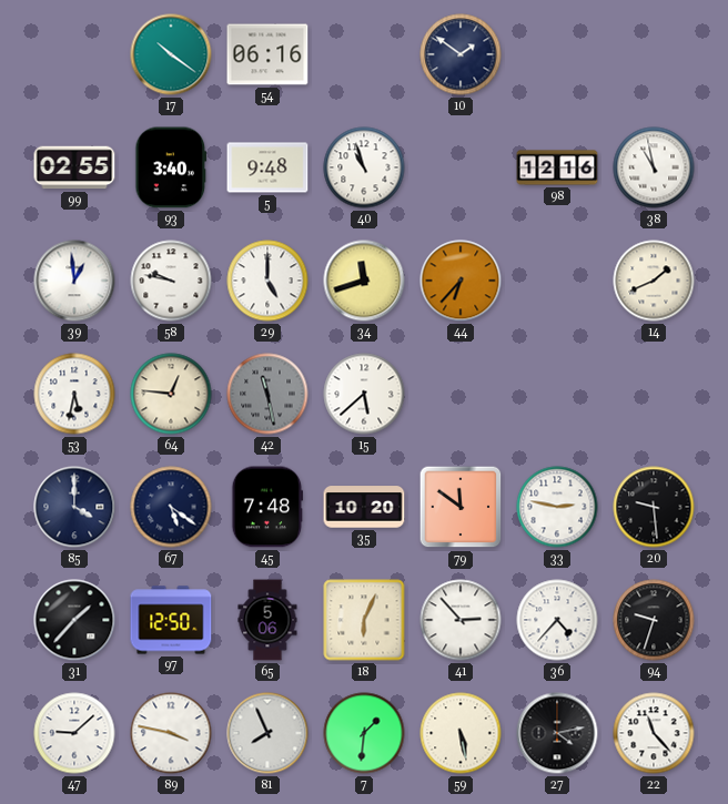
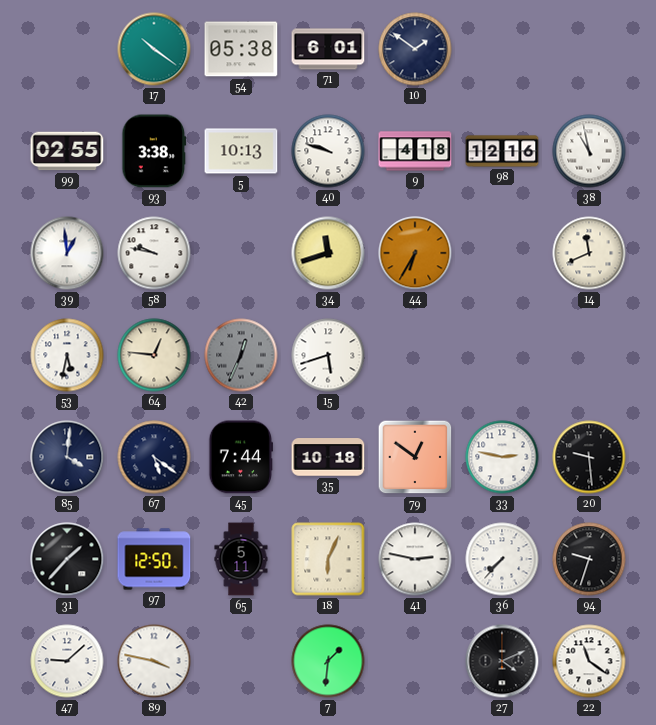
54: 06:16 -> 05:38 (241, 49)
71: none -> 6:01 (328, 49)
93: 3:40 -> 3:38 (154, 151)
5: 9:48 -> 10:13 (241, 151)
40: 10:57 -> 9:48 (328, 151)
9: none -> 4:18 (415, 151)
29: 5:00 -> none (267, 281)
44: 6:37 -> 6:35 (415, 253)
14: 1:41 -> 11:41 (589, 253)
42: 11:28 -> 12:34 (241, 355)
15: 5:38 -> 5:42 (328, 355)
85: 4:00 -> 4:01 (67, 457)
45: 7:48 -> 7:44 (240, 457)
35: 10:20 -> 10:18 (328, 457)
79: 11:51 -> 12:51 (415, 457)
65: 5:06 -> 5:11 (241, 559)
41: 2:53 -> 2:47 (415, 559)
36: 4:37 -> 7:37 (502, 559)
81: 7:56 -> none (267, 733)
59: 5:28 -> none (461, 733)
27: 4:13 -> 4:11 (502, 661)
22: 11:23 -> 11:21 (589, 661)
